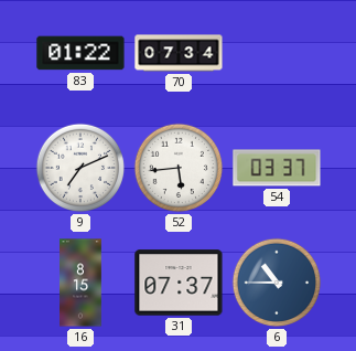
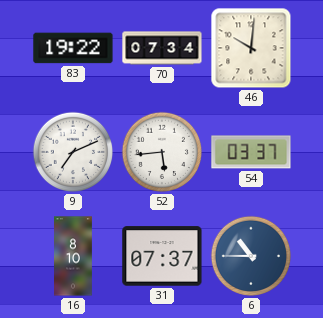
83: 01:22 -> 19:22 (73, 48)
46: none -> 10:01 (251, 48)
16: 8:15 -> 8:10 (74, 256)
